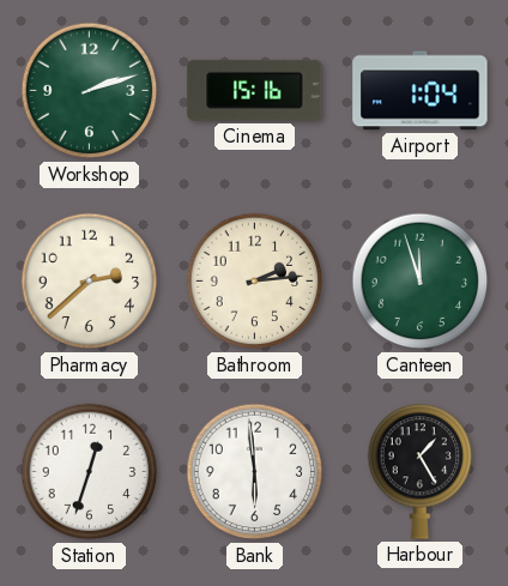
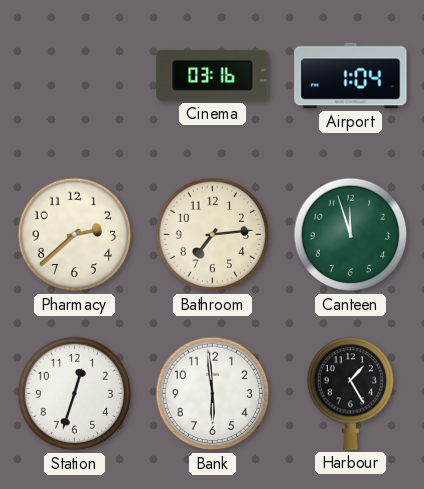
Workshop: 2:12 -> none (90, 91)
Cinema: 15:16 -> 03:16 (213, 75)
Bathroom: 2:14 -> 7:14 (213, 235)
